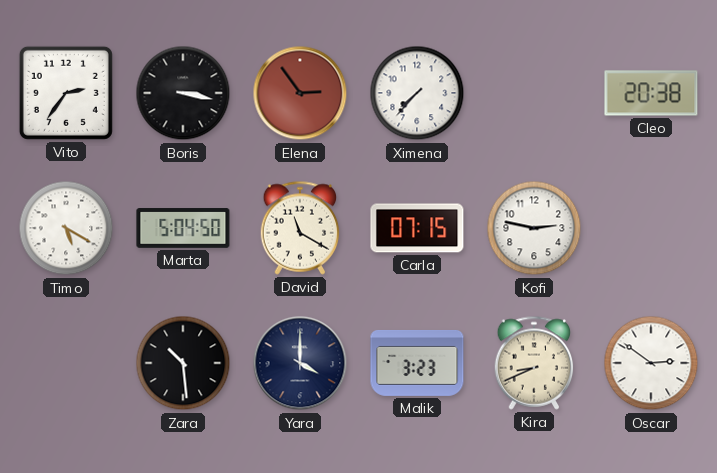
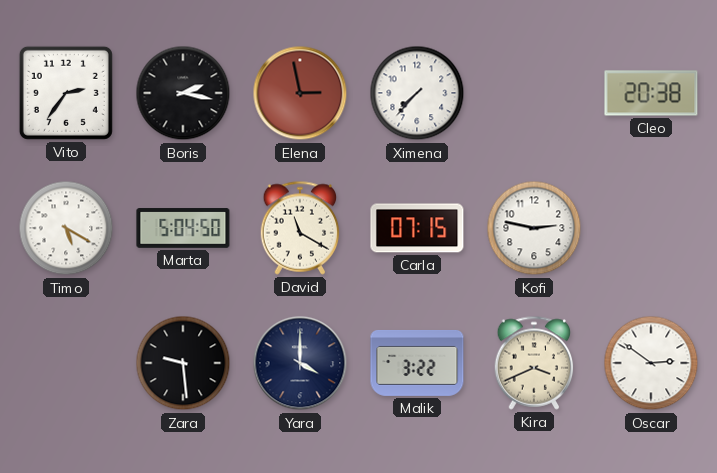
Boris: 3:17 -> 2:17 (183, 93)
Elena: 2:54 -> 2:58 (300, 93)
Zara: 10:29 -> 9:29 (183, 363)
Malik: 3:23 -> 3:22 (417, 363)
Kira: 8:41 -> 3:41 (534, 363)
